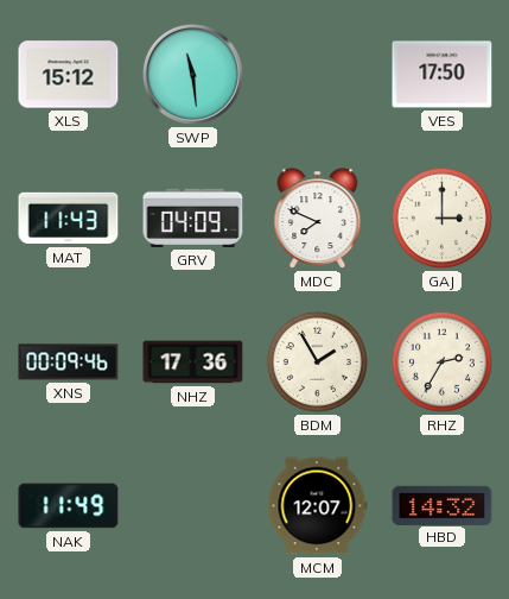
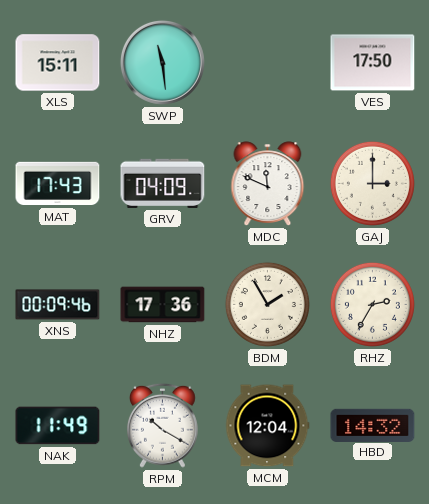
XLS: 15:12 -> 15:11 (58, 63)
MAT: 11:43 -> 17:43 (58, 184)
MDC: 7:49 -> 11:49 (268, 184)
RPM: none -> 10:20 (163, 425)
MCM: 12:07 -> 12:04 (267, 426)
